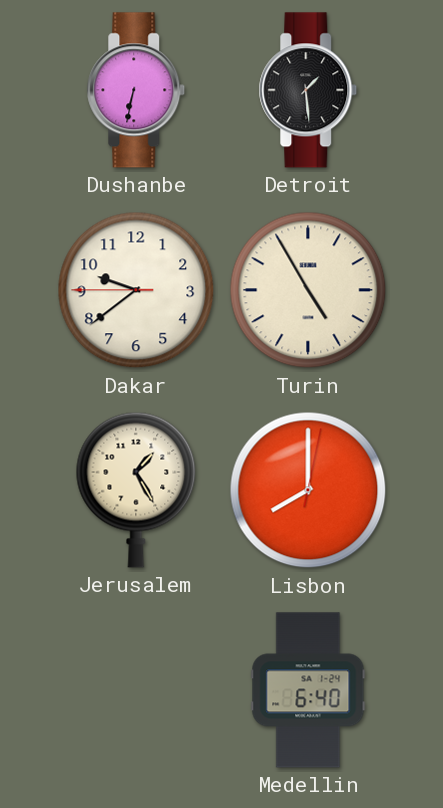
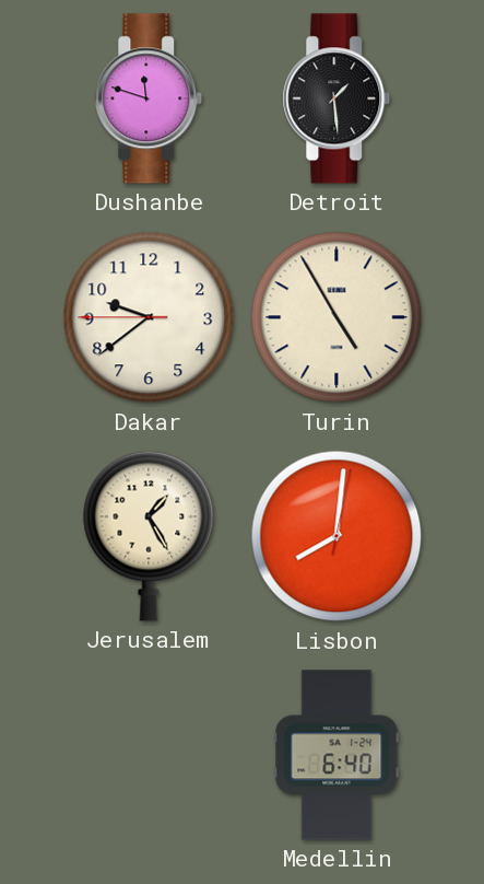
Dushanbe: 6:32 -> 11:48 (149, 98)
Lisbon: 8:00 -> 8:01 (337, 536)
